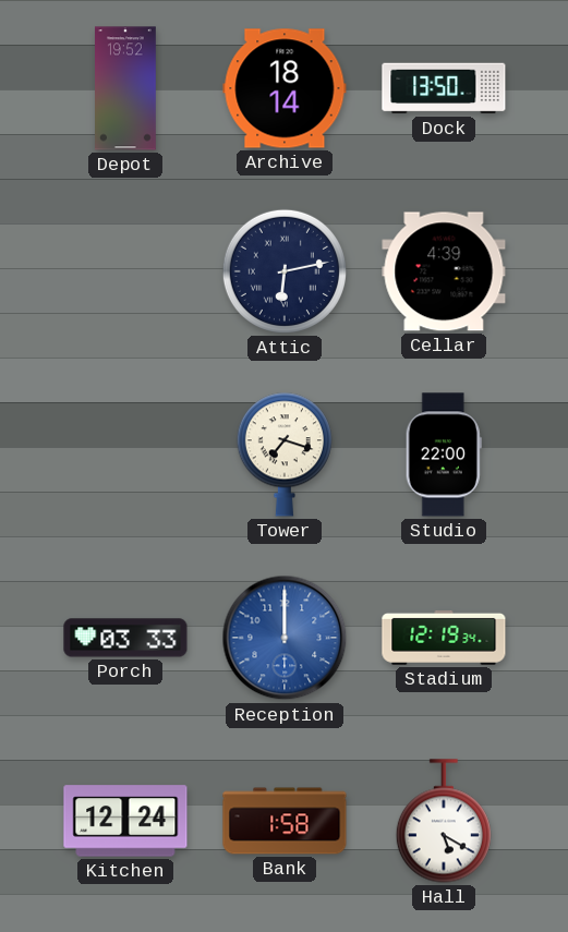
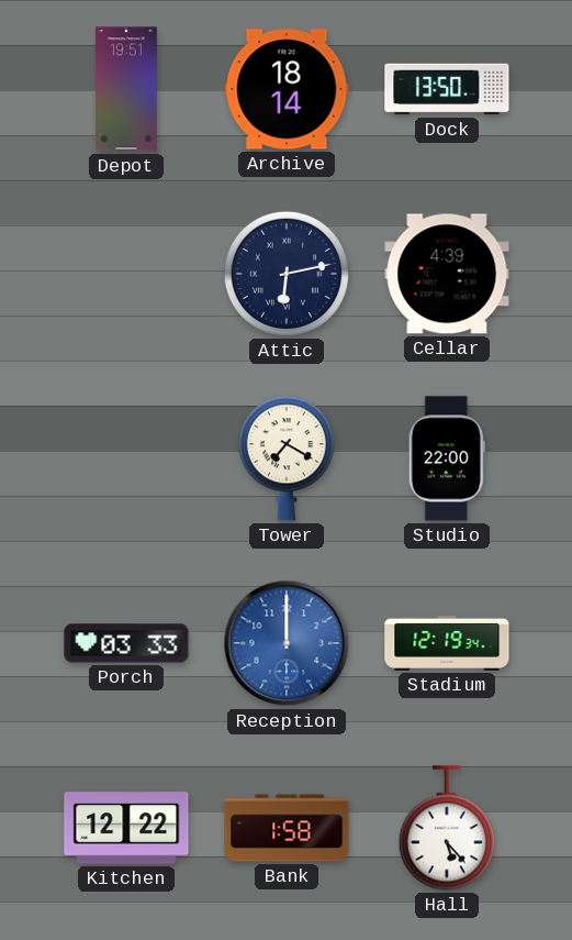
Depot: 19:52 -> 19:51 (127, 89)
Tower: 7:18 -> 7:20 (287, 458)
Kitchen: 12:24 -> 12:22 (126, 828)
Hall: 5:20 -> 5:23 (447, 828)
